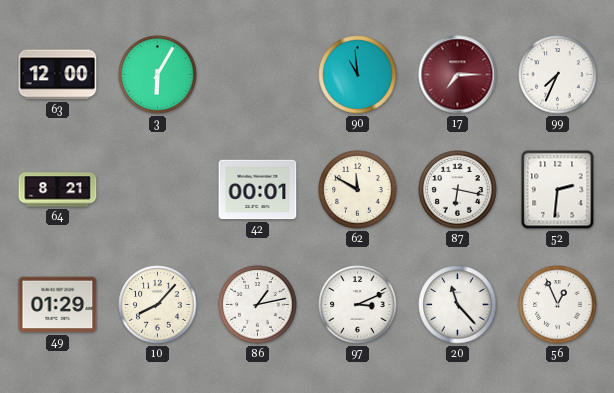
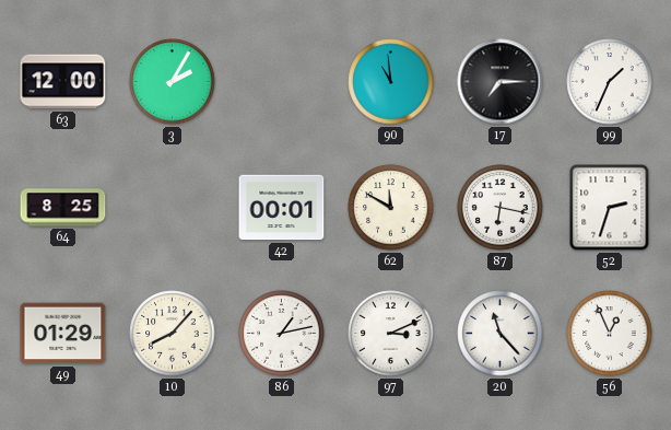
3: 6:05 -> 2:05 (173, 82)
17 dial: burgundy -> black (501, 82)
99: 7:34 -> 1:34 (610, 82)
64: 8:21 -> 8:25 (63, 208)
52: 2:31 -> 2:33 (610, 208)
